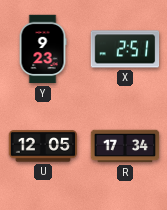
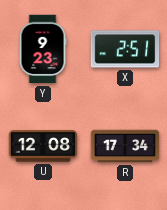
U: 12:05 -> 12:08 (43, 146)
